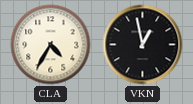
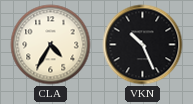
VKN: 12:58 -> 10:26 (143, 45)
